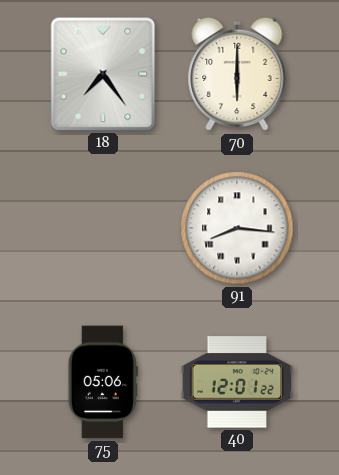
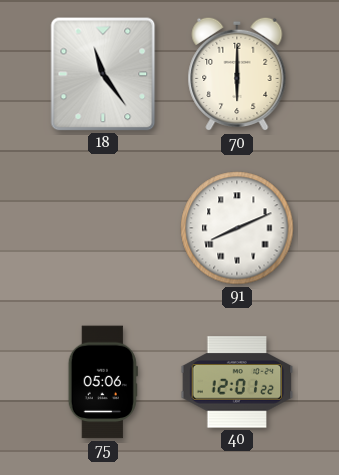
18: 7:24 -> 11:24 (103, 74)
91: 8:16 -> 8:11 (237, 228)
